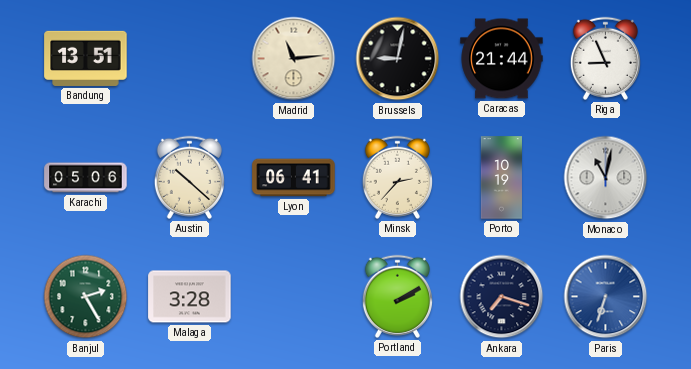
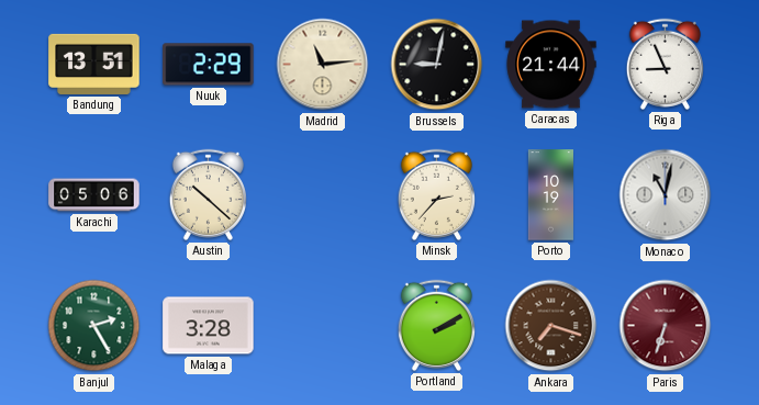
Nuuk: none -> 2:29 (209, 65)
Lyon: 06:41 -> none (294, 178)
Ankara dial: navy -> brown (551, 326)
Paris dial: blue -> burgundy (666, 326)
